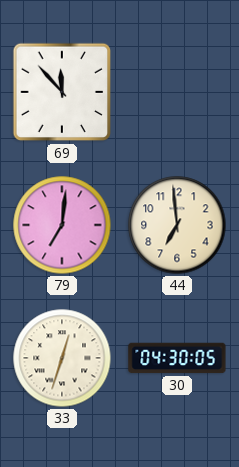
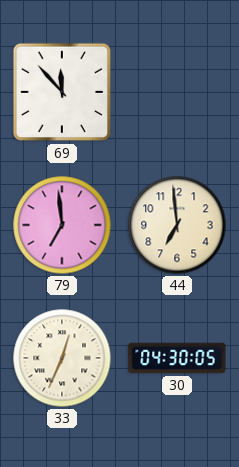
79: 7:01 -> 6:59 (62, 225)
33: 12:33 -> 12:34 (62, 358)
